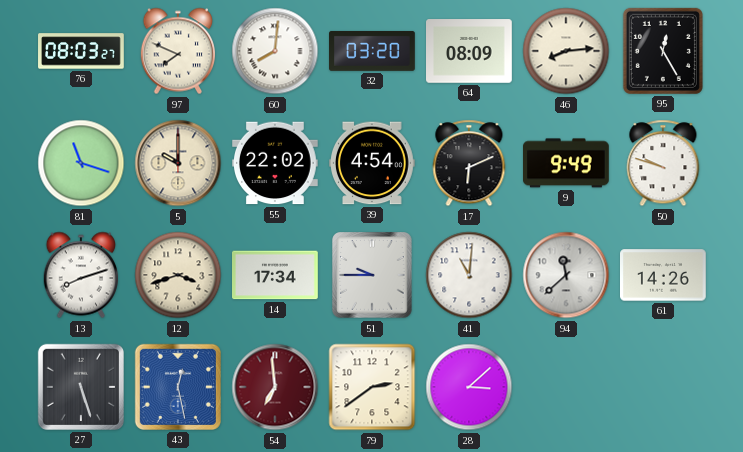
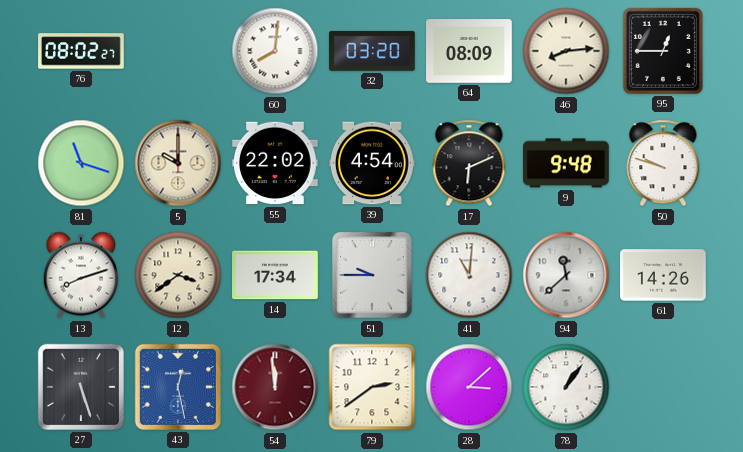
76: 08:03 -> 08:02 (81, 51)
97: 7:49 -> none (177, 51)
95: 12:25 -> 12:45 (663, 51)
9: 9:49 -> 9:48 (567, 163)
12: 3:42 -> 3:39 (178, 275)
54: 6:59 -> 11:59 (275, 387)
78: none -> 1:06 (566, 387)
